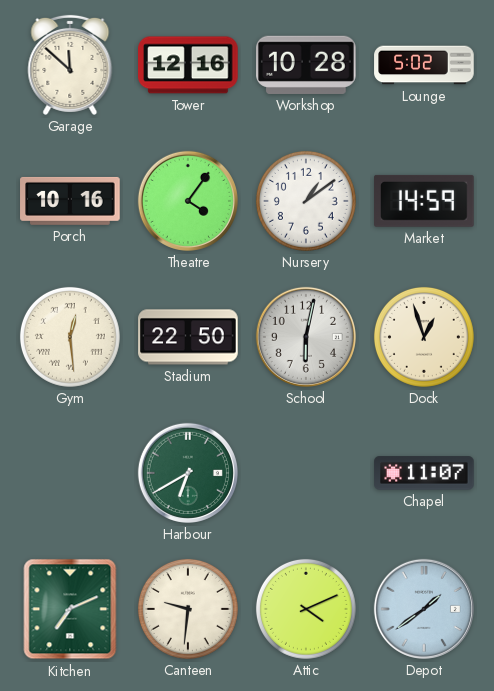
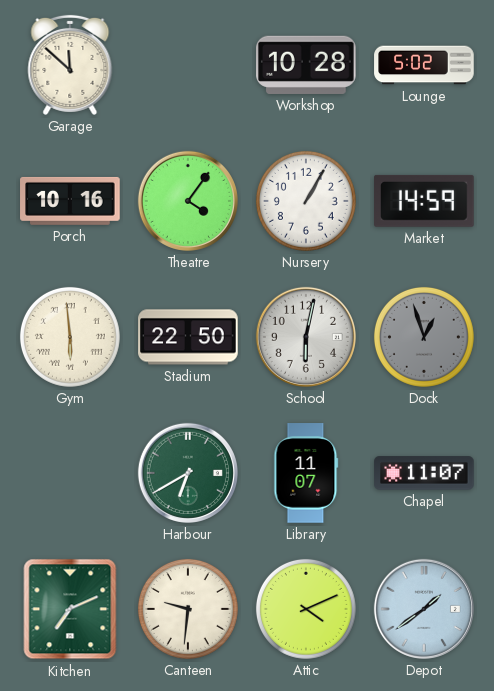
Tower: 12:16 -> none (188, 65)
Nursery: 1:09 -> 1:05 (306, 201)
Gym: 12:29 -> 5:59 (70, 337)
Dock dial: cream -> grey (424, 337)
Library: none -> 11:07 (306, 473)
